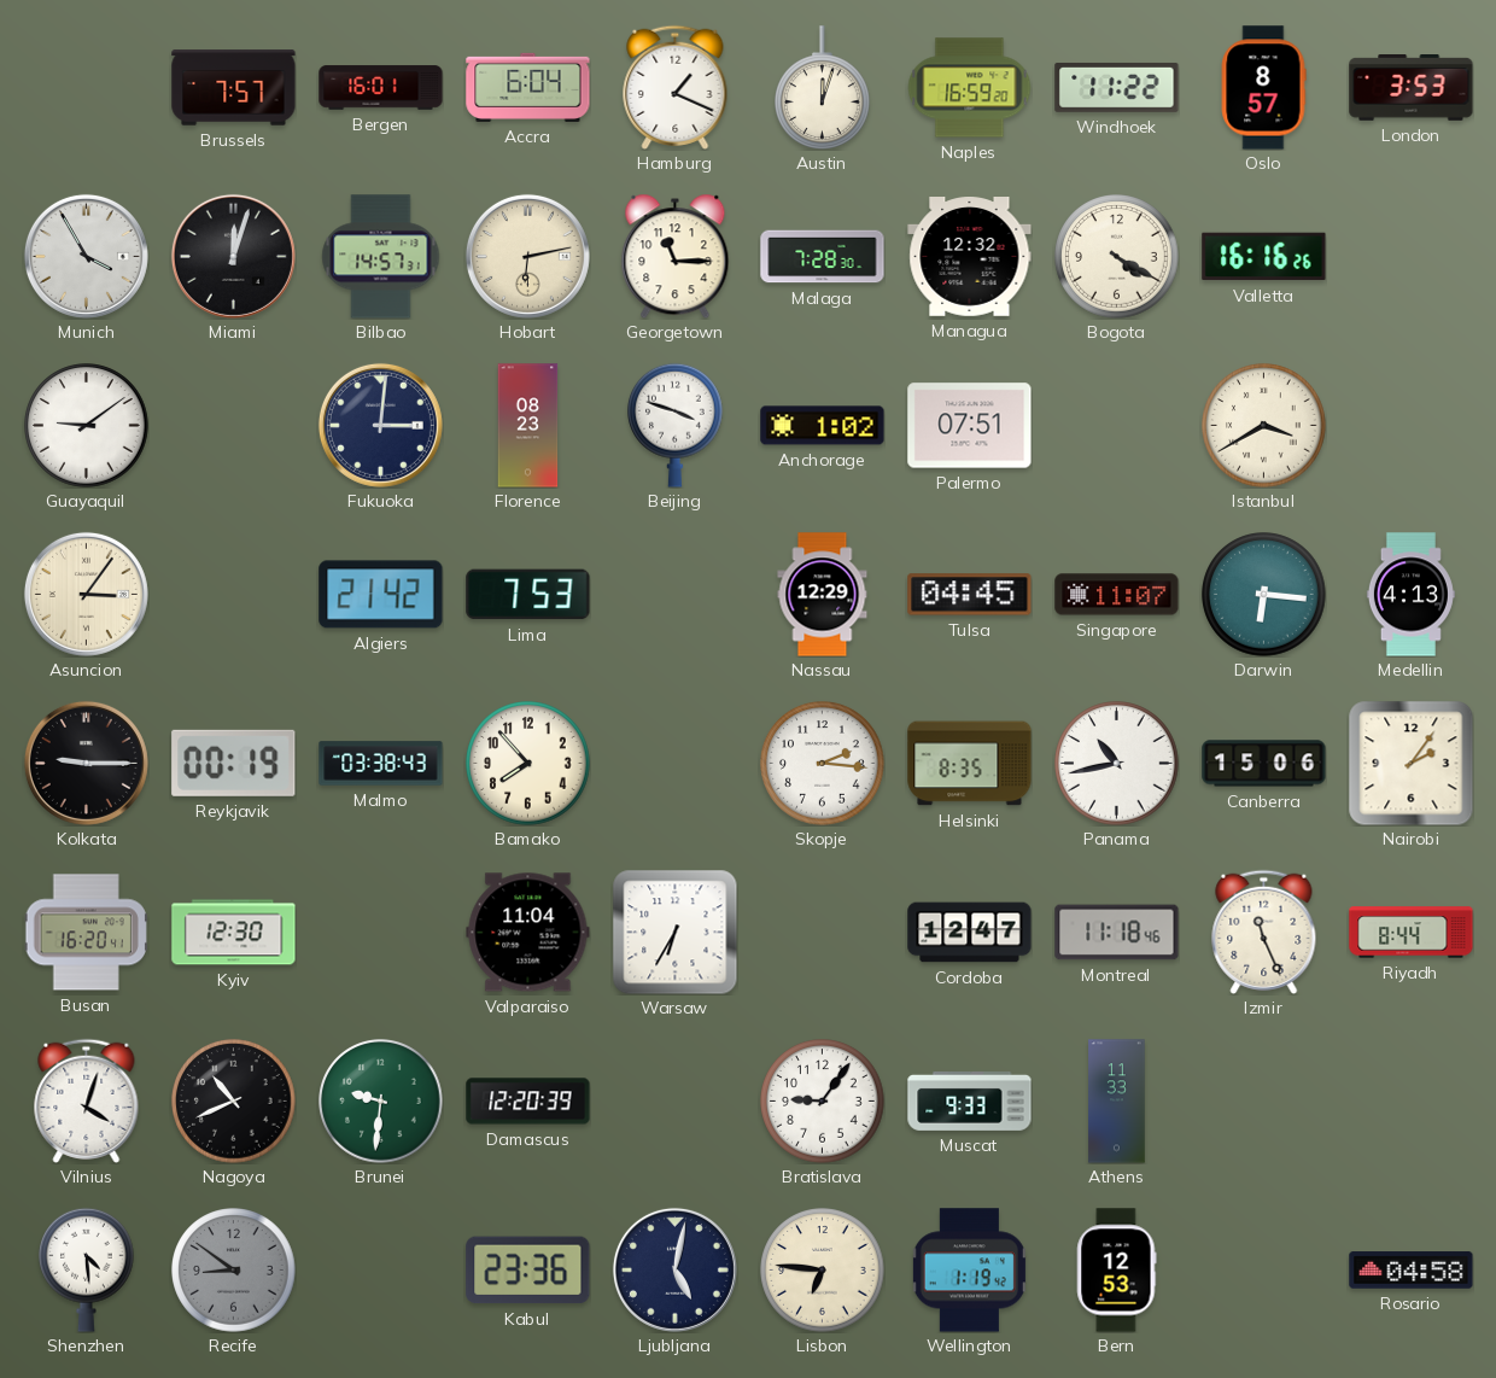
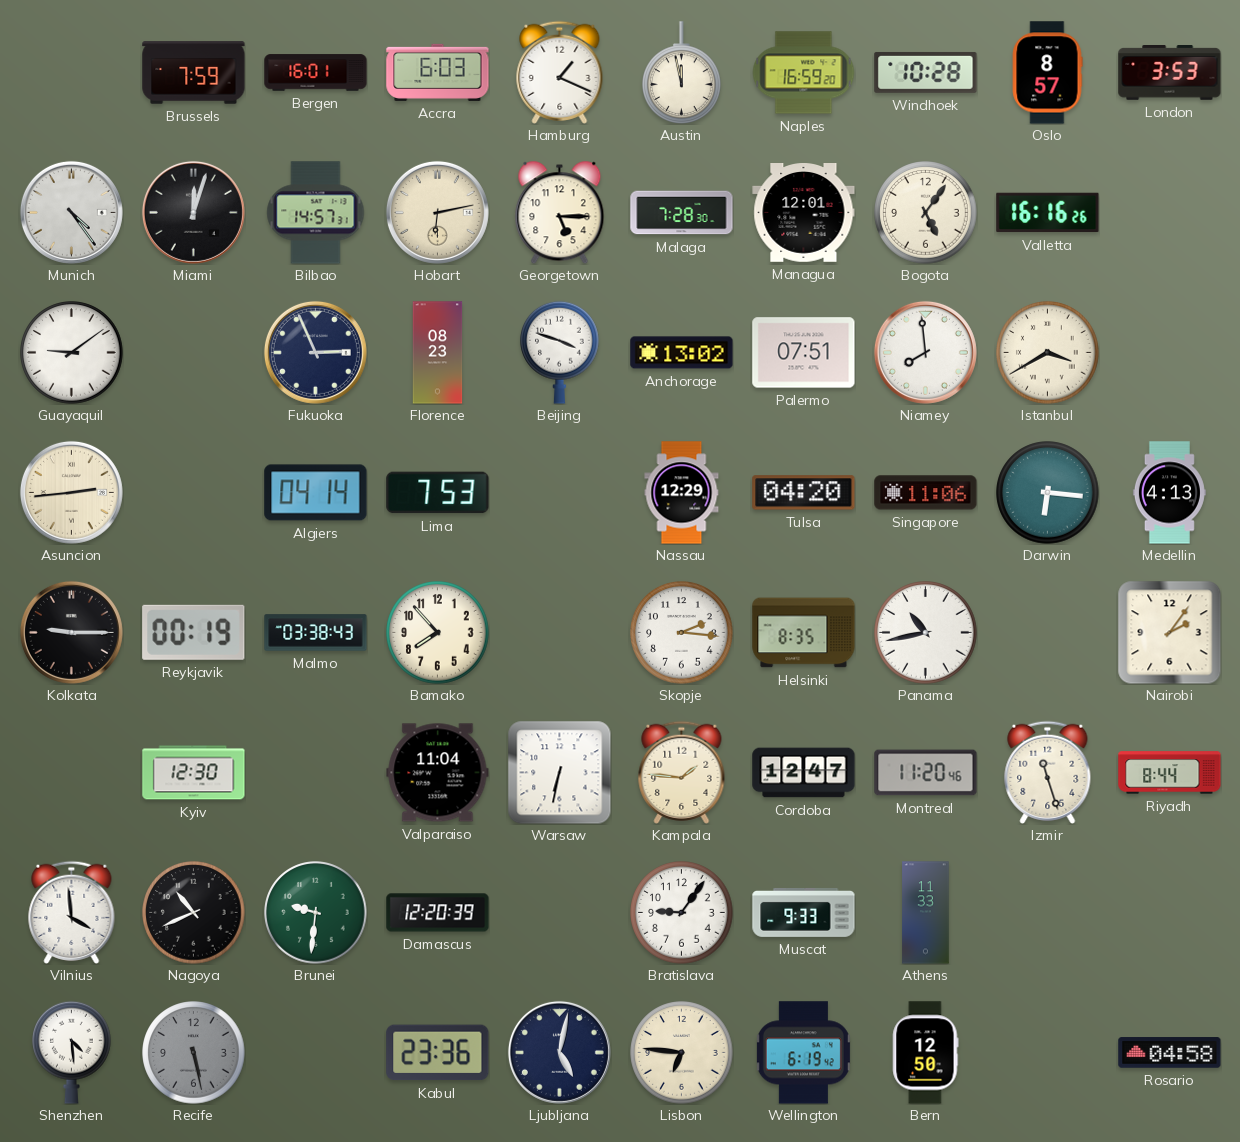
Brussels: 7:57 -> 7:59 (194, 73)
Accra: 6:04 -> 6:03 (438, 72)
Austin: 12:03 -> 11:58 (682, 73)
Windhoek: 11:22 -> 10:28 (926, 72)
Munich: 3:55 -> 4:24 (71, 212)
Georgetown: 11:15 -> 5:15 (560, 212)
Managua: 12:32 -> 12:01 (804, 213)
Bogota: 4:20 -> 5:06 (926, 213)
Fukuoka: 3:01 -> 2:56 (315, 352)
Anchorage: 1:02 -> 13:02 (682, 353)
Niamey: none -> 7:59 (925, 352)
Asuncion: 3:06 -> 2:44 (71, 492)
Algiers: 21:42 -> 04:14 (316, 493)
Tulsa: 04:45 -> 04:20 (804, 493)
Singapore: 11:07 -> 11:06 (926, 493)
Canberra: 15:06 -> none (1264, 764)
Busan: 16:20 -> none (86, 933)
Warsaw: 6:35 -> 6:32 (559, 772)
Kampala: none -> 1:46 (682, 772)
Montreal: 11:18 -> 11:20 (926, 773)
Izmir: 11:26 -> 11:27 (1048, 772)
Vilnius: 4:03 -> 3:59 (72, 912)
Recife: 8:51 -> 5:28 (194, 1053)
Wellington: 1:19 -> 6:19 (803, 1053)
Bern: 12:53 -> 12:50 (926, 1053)
